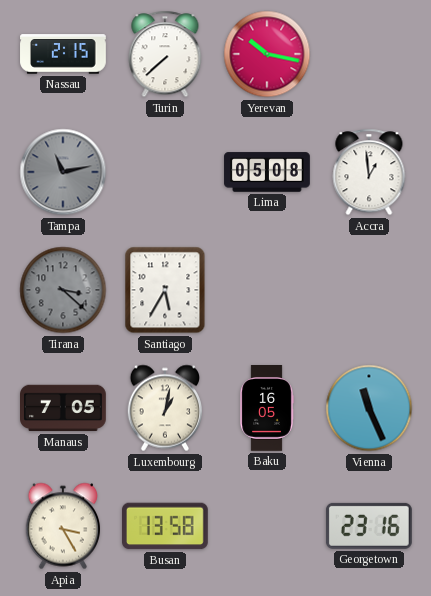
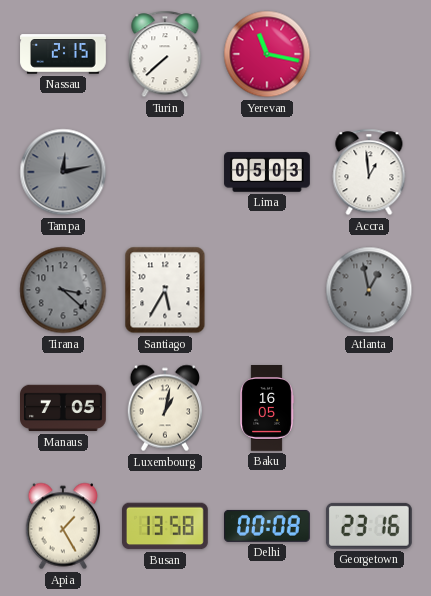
Yerevan: 10:17 -> 11:17 (267, 54)
Tampa: 11:13 -> 12:13 (63, 172)
Lima: 05:08 -> 05:03 (267, 172)
Atlanta: none -> 12:58 (369, 290)
Vienna: 11:26 -> none (369, 408)
Apia: 3:25 -> 1:25 (62, 526)
Delhi: none -> 00:08 (268, 526)
